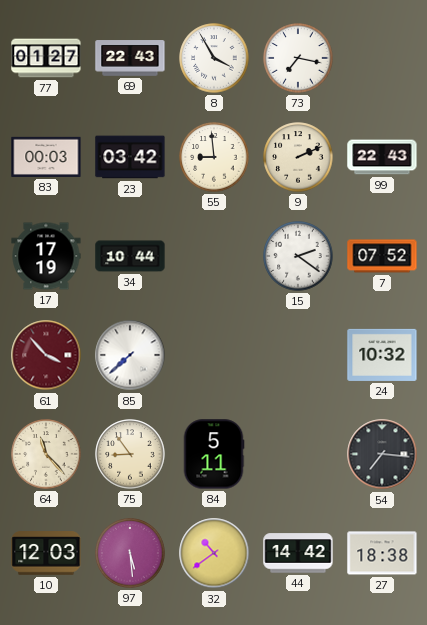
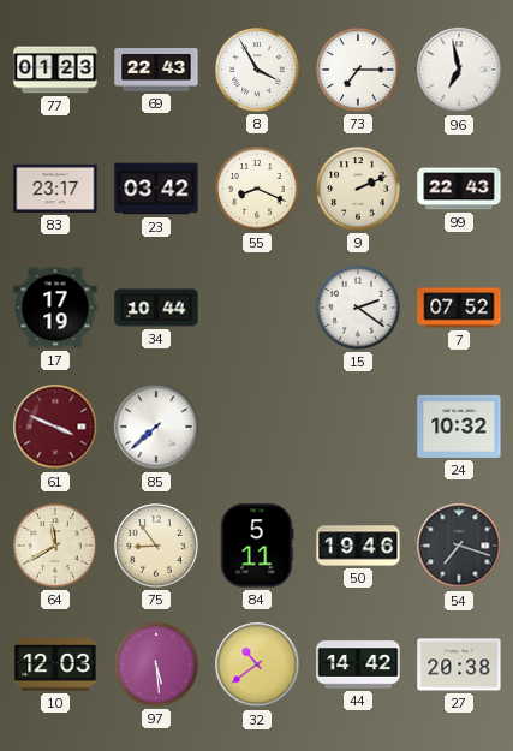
77: 01:27 -> 01:23 (55, 70)
73: 7:17 -> 7:15 (358, 70)
96: none -> 6:58 (459, 70)
83: 00:03 -> 23:17 (55, 189)
55: 8:59 -> 8:19 (257, 189)
61: 3:53 -> 3:49 (55, 427)
64: 11:23 -> 11:40 (55, 546)
50: none -> 19:46 (358, 546)
54: 7:16 -> 7:18 (459, 546)
27: 18:38 -> 20:38 (459, 664)
